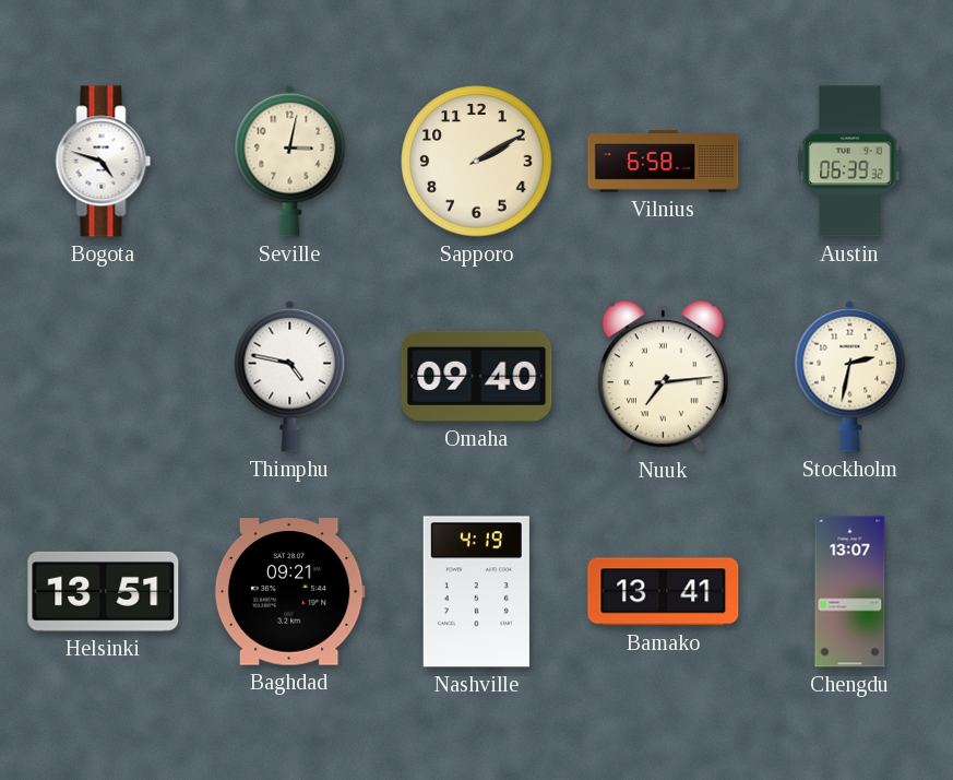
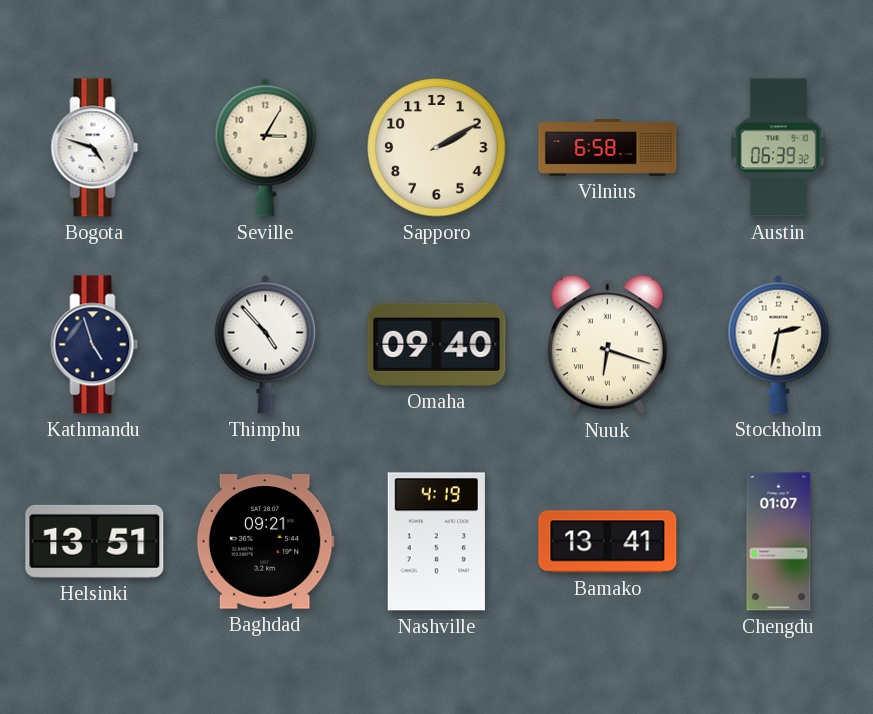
Seville: 3:02 -> 3:05 (266, 147)
Kathmandu: none -> 4:57 (95, 345)
Thimphu: 4:47 -> 4:53 (266, 344)
Nuuk: 7:14 -> 6:18 (607, 345)
Chengdu: 13:07 -> 01:07 (779, 542)
